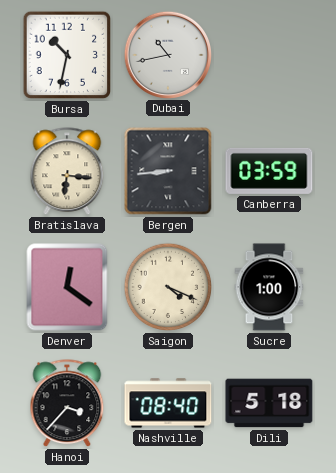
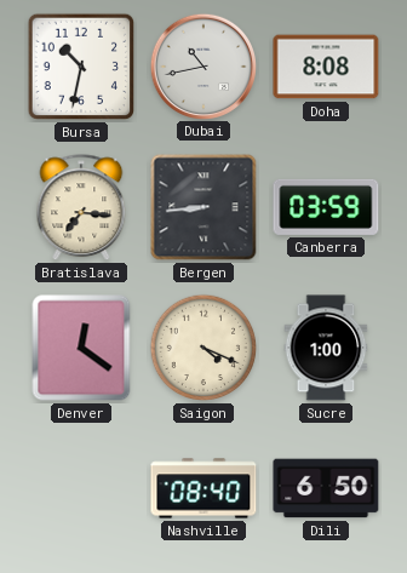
Doha: none -> 8:08 (326, 67)
Bratislava: 6:16 -> 7:16 (81, 208)
Hanoi: 3:37 -> none (67, 404)
Dili: 5:18 -> 6:50 (326, 488)
